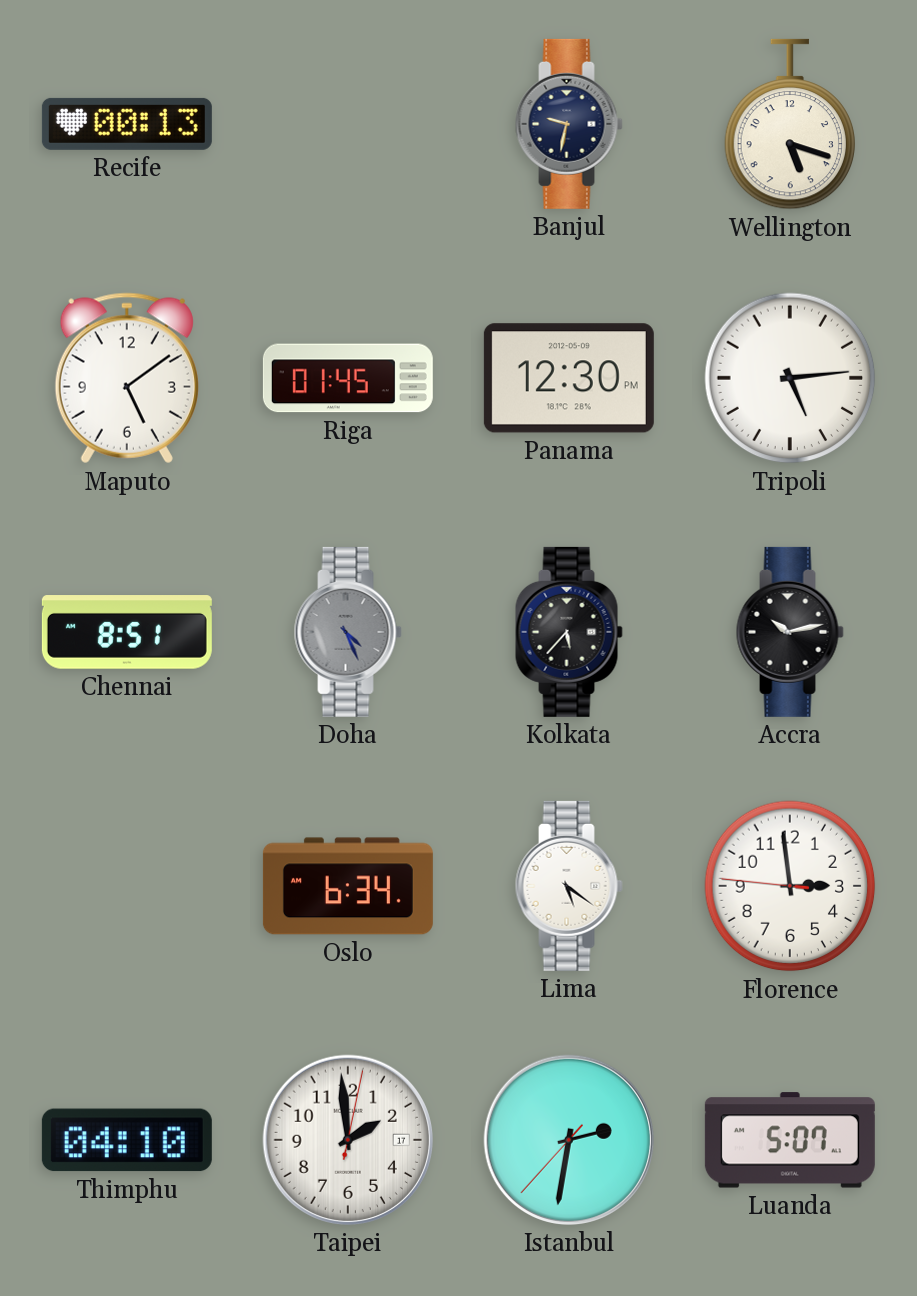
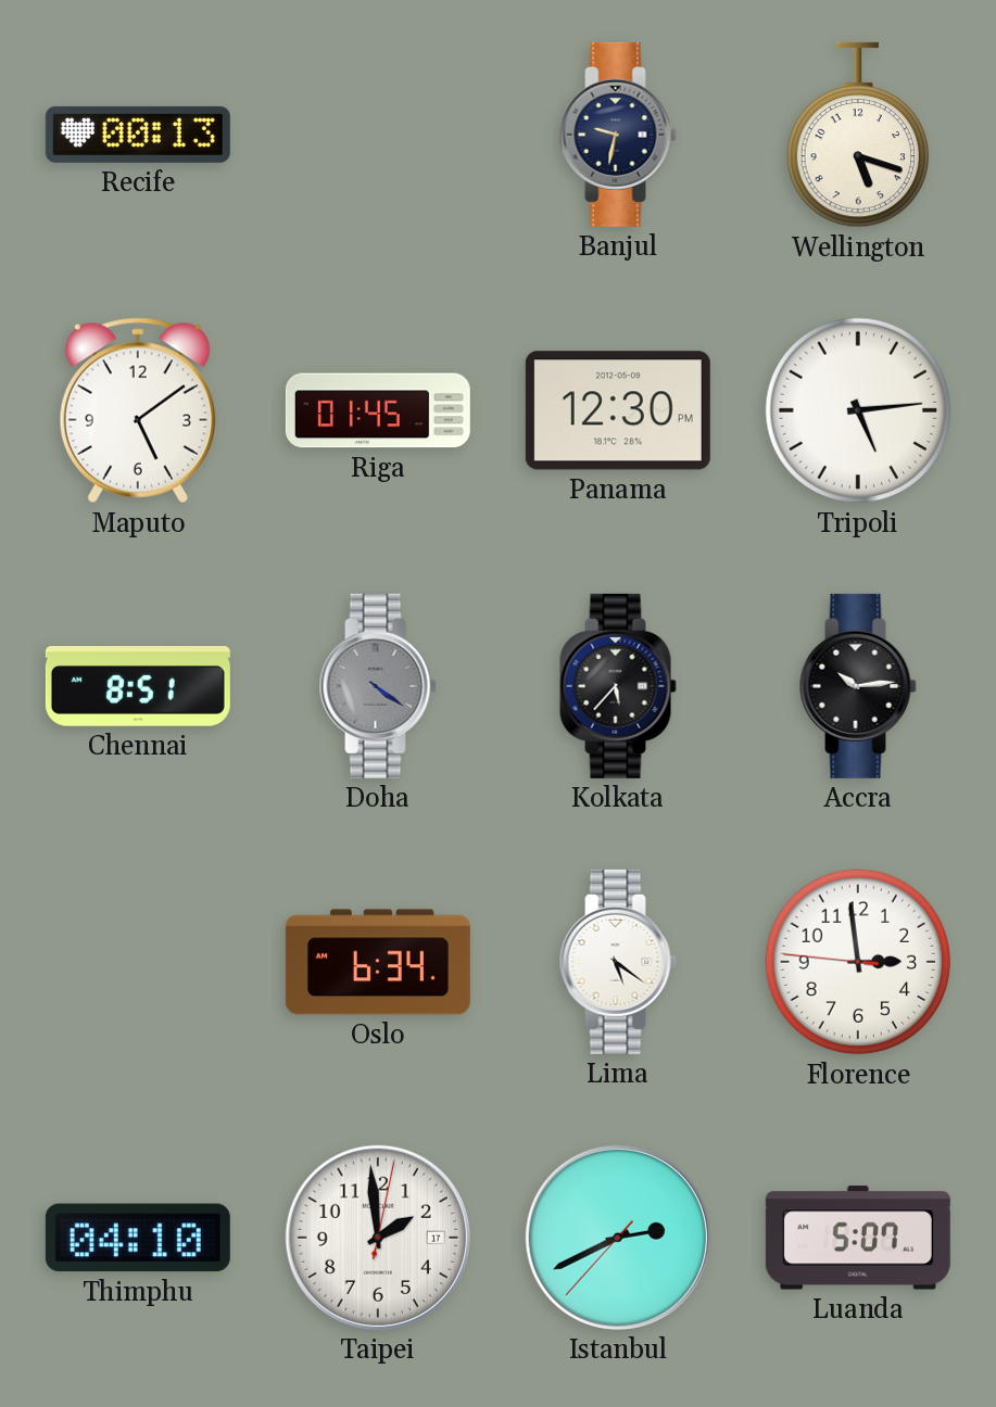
Doha: 4:26 -> 4:21 (378, 686)
Accra: 10:13 -> 10:14 (858, 686)
Istanbul: 2:31 -> 2:40 (618, 1238)
